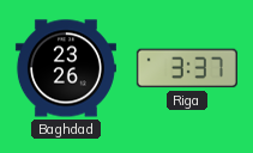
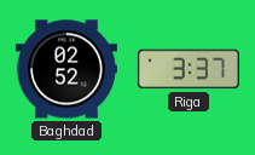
Baghdad: 23:26 -> 02:52 (66, 69)
